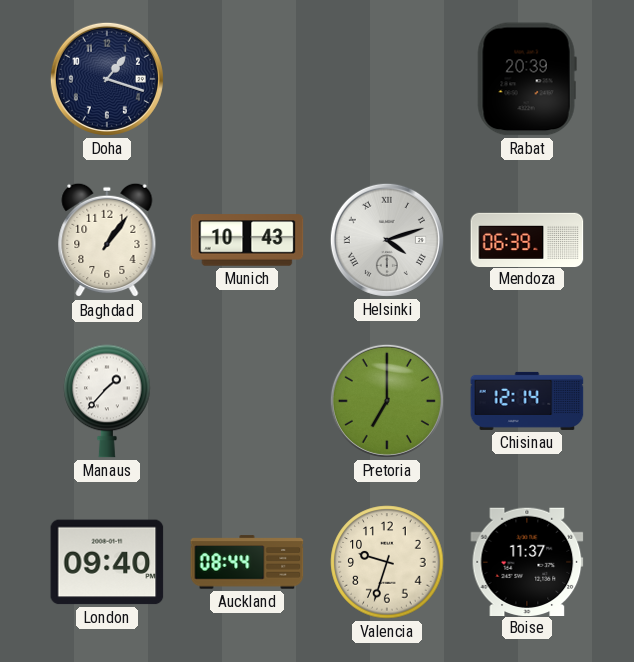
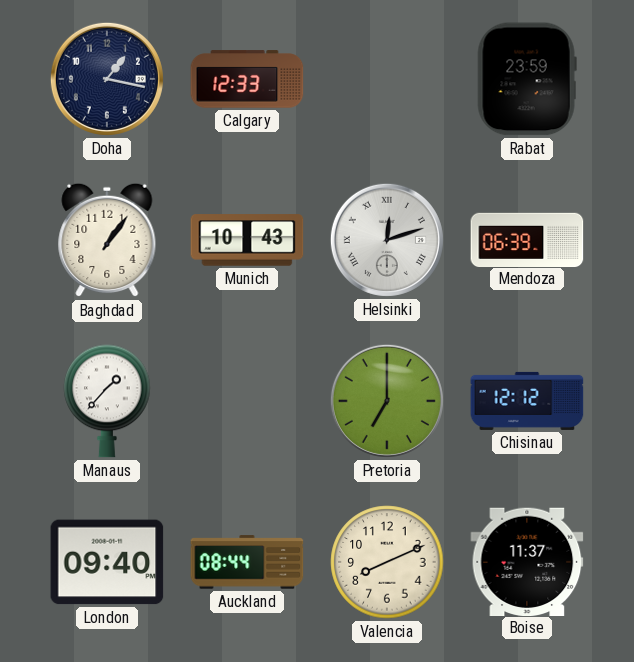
Doha: 1:18 -> 1:17 (107, 79)
Calgary: none -> 12:33 (247, 79)
Rabat: 20:39 -> 23:59 (527, 79)
Helsinki: 4:12 -> 12:12 (387, 240)
Chisinau: 12:14 -> 12:12 (527, 401)
Valencia: 9:33 -> 8:11 (387, 562)
